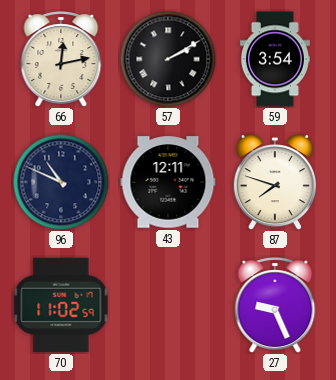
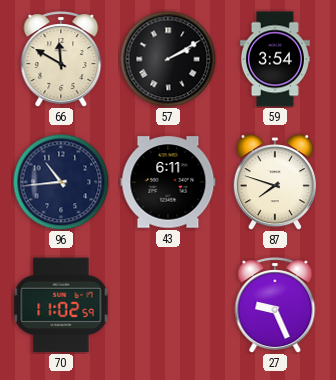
66: 12:13 -> 11:50 (61, 59)
96: 10:49 -> 10:44 (61, 182)
43: 12:11 -> 6:11 (168, 182)
